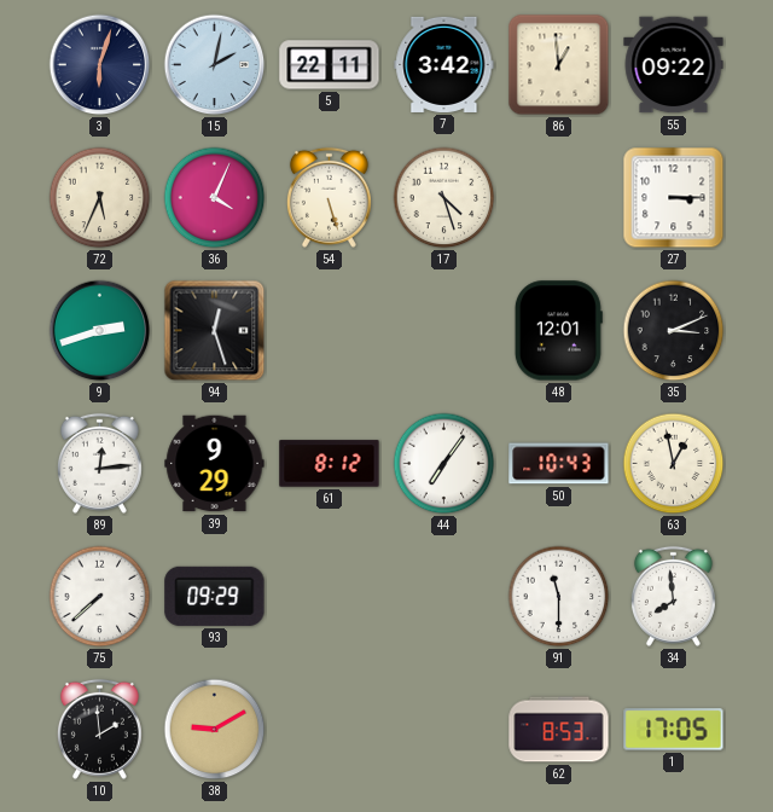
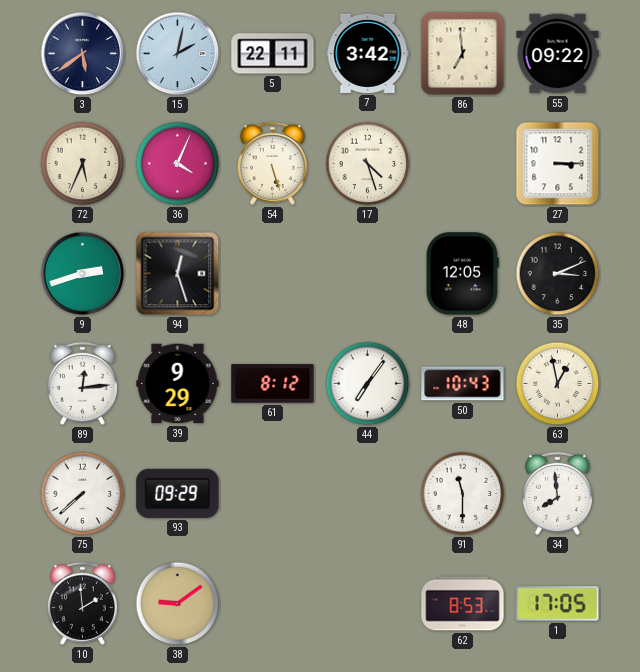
3: 6:03 -> 5:39 (83, 54)
86: 12:59 -> 6:59 (463, 54)
48: 12:01 -> 12:05 (462, 274)
38: 9:10 -> 9:09 (178, 604)
